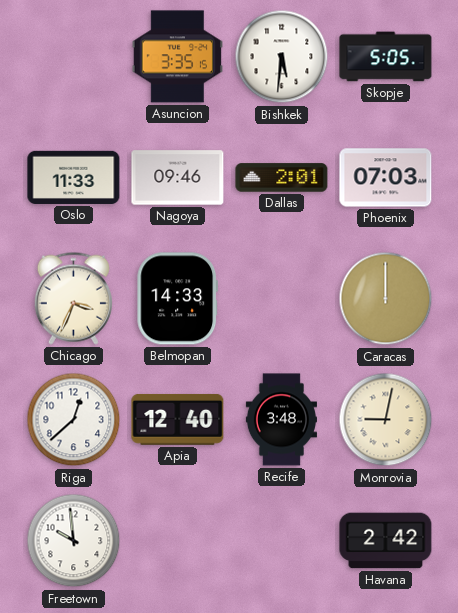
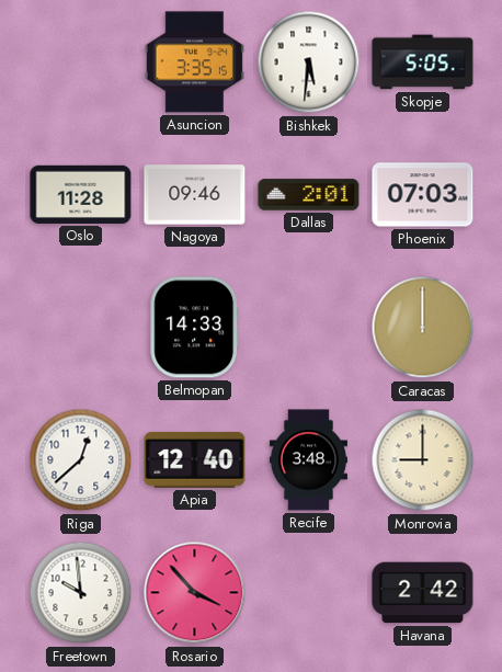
Oslo: 11:33 -> 11:28 (81, 194)
Chicago: 3:34 -> none (73, 298)
Monrovia: 9:02 -> 9:00 (423, 460)
Rosario: none -> 3:53 (195, 593)
